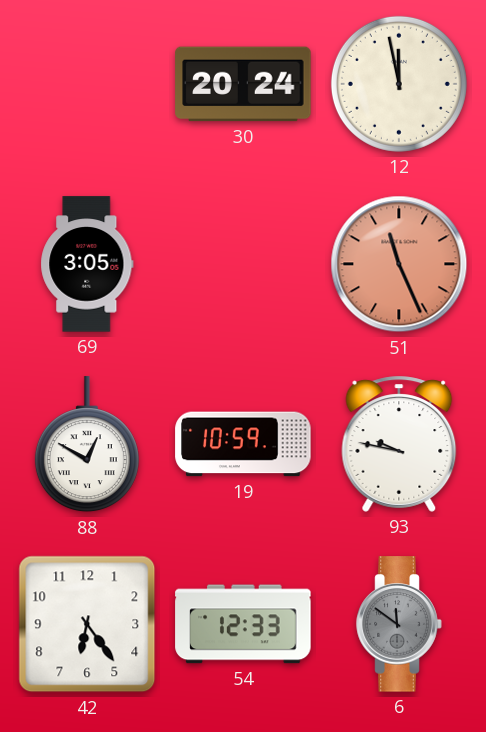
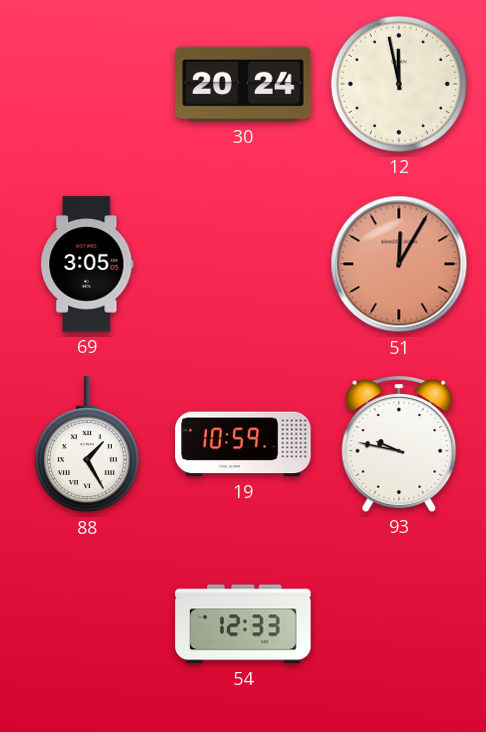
51: 11:26 -> 12:05 (399, 264)
88: 12:50 -> 1:25 (87, 445)
42: 6:24 -> none (87, 624)
6: 11:51 -> none (399, 624)
